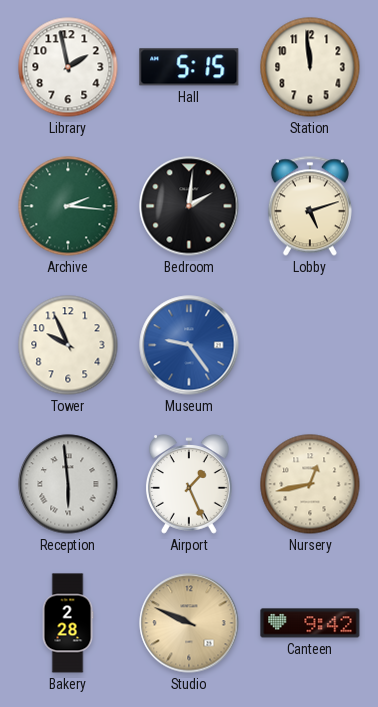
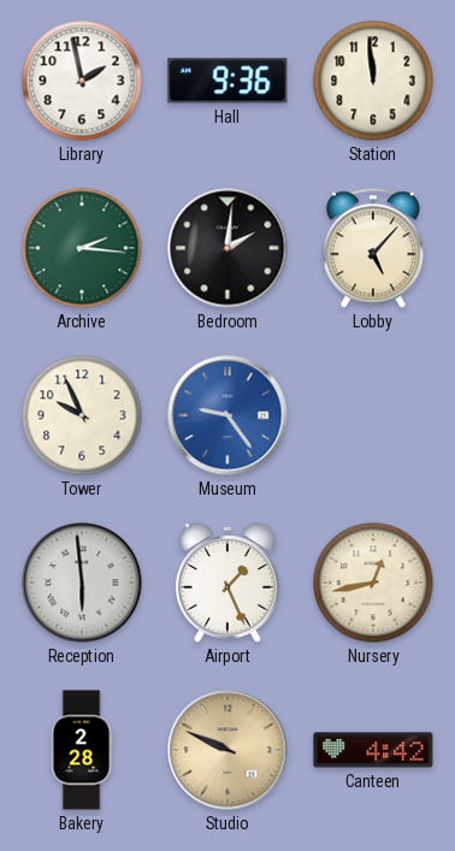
Hall: 5:15 -> 9:36 (227, 81)
Lobby: 5:12 -> 5:07 (373, 248)
Canteen: 9:42 -> 4:42 (373, 750)
